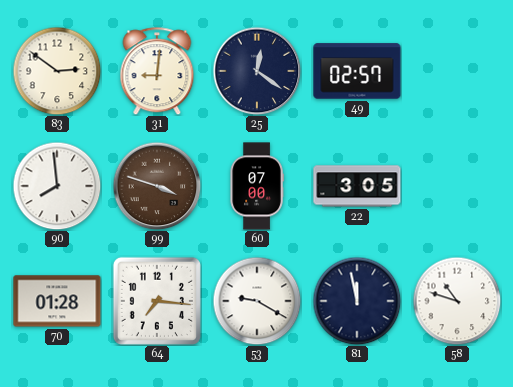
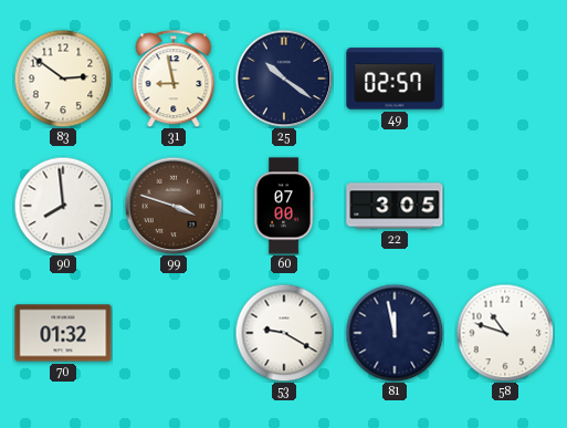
31: 9:01 -> 8:58 (174, 79)
25: 12:21 -> 10:21 (284, 79)
70: 01:28 -> 01:32 (63, 333)
64: 7:16 -> none (157, 301)
